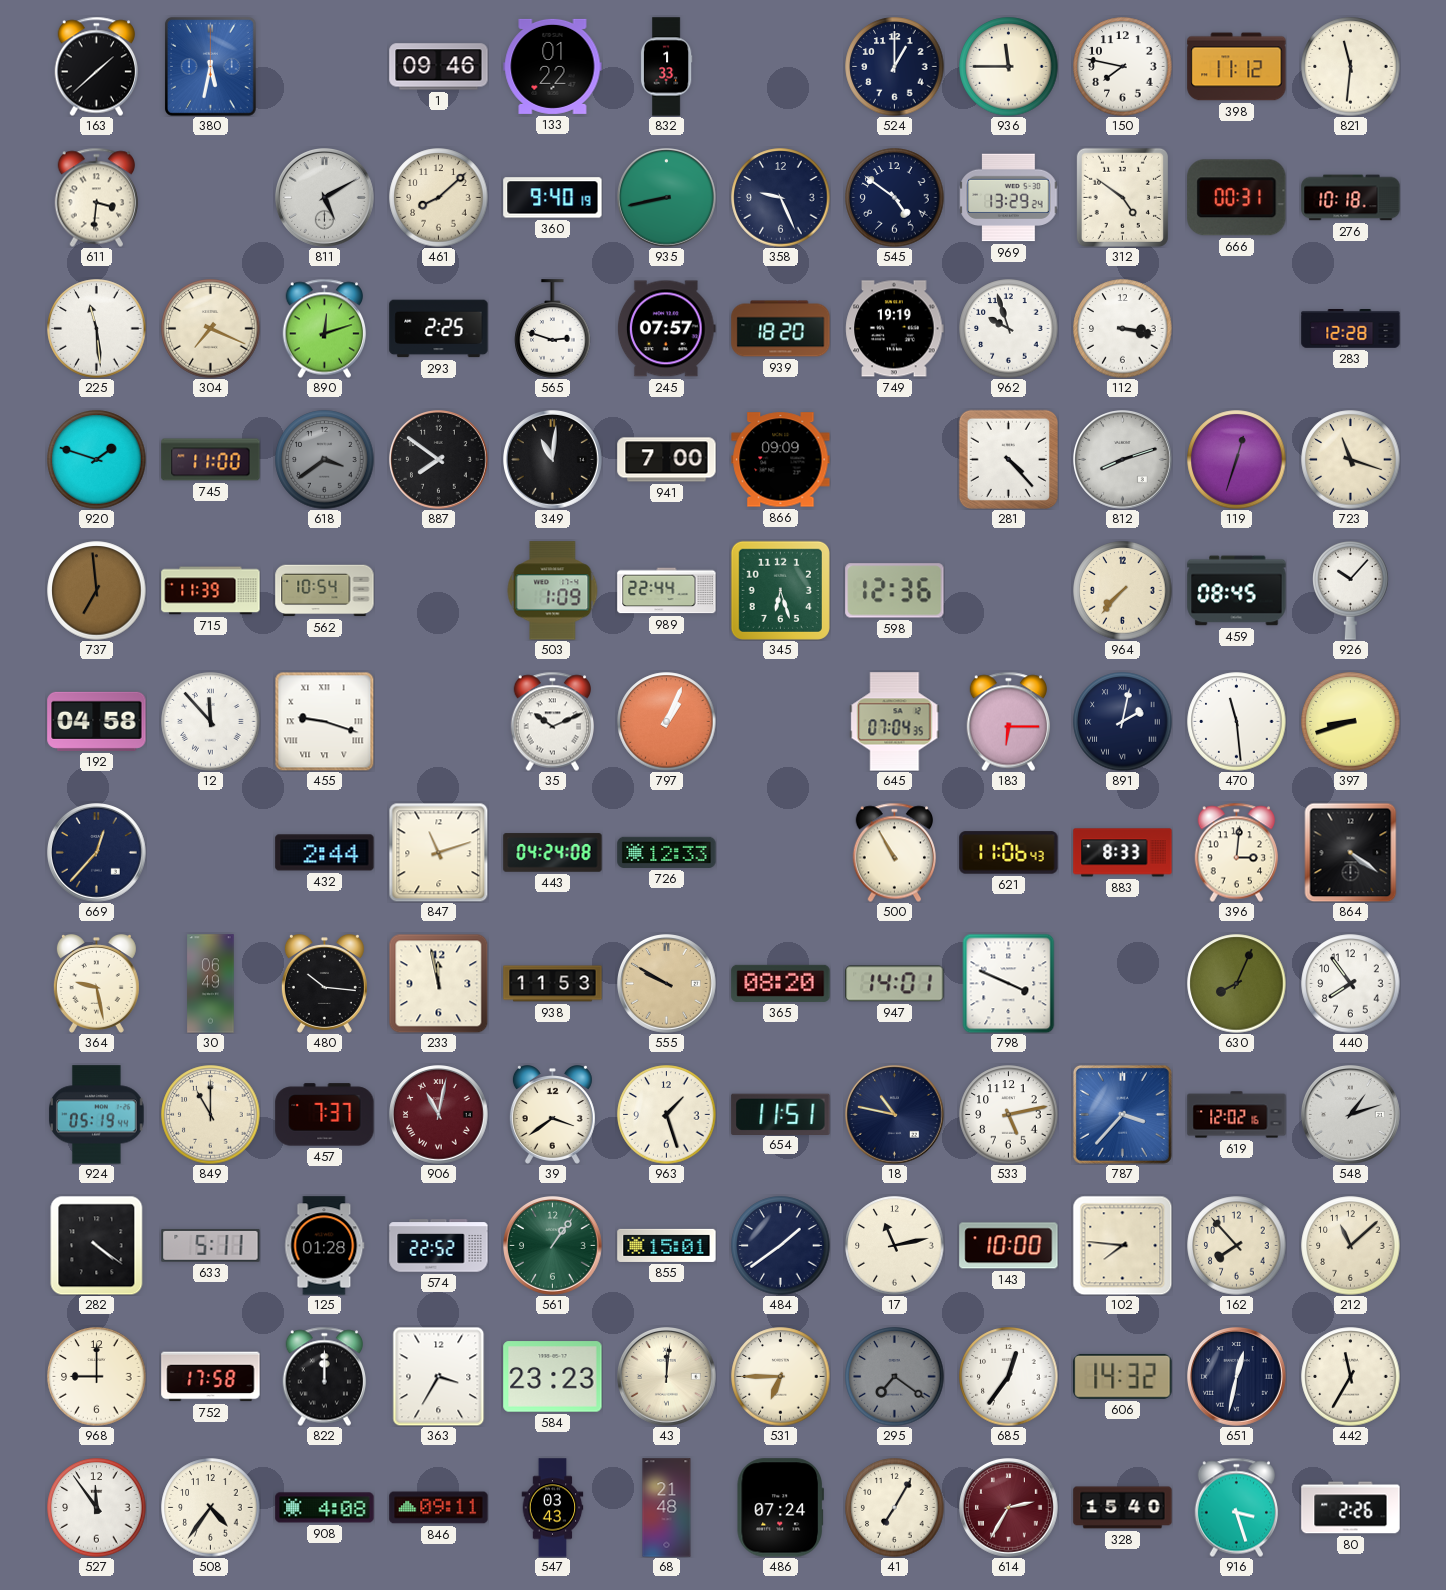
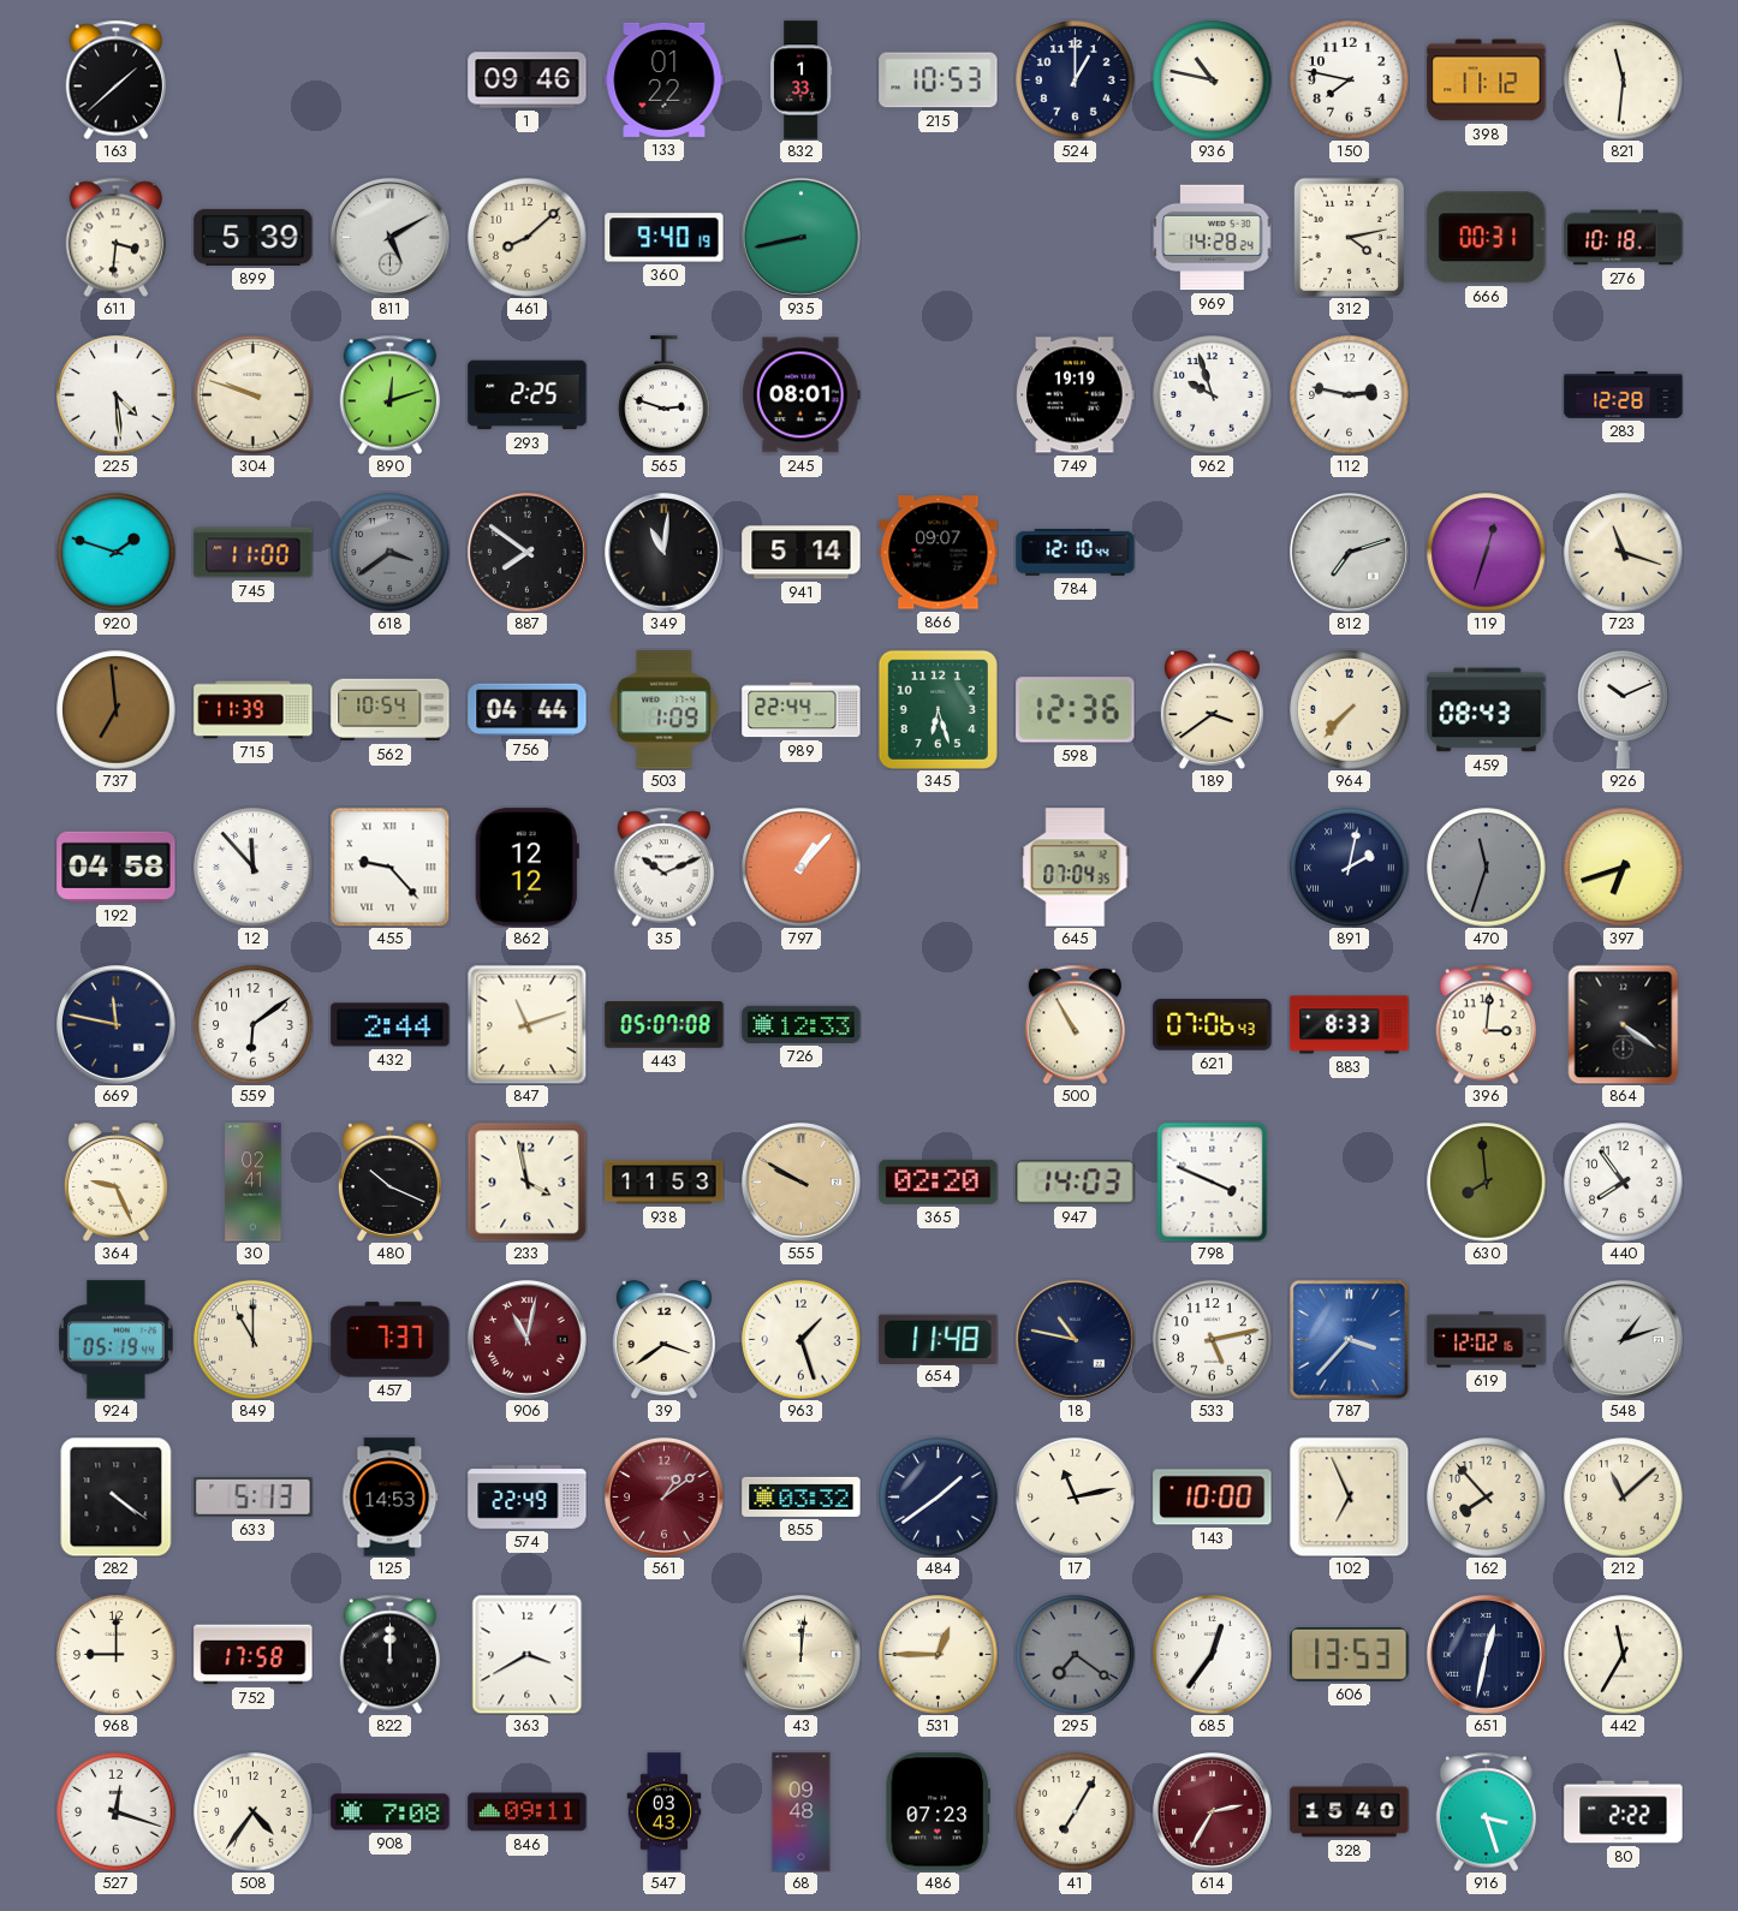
380: 5:32 -> none (210, 66)
215: none -> 10:53 (939, 81)
936: 11:45 -> 10:47 (1213, 81)
899: none -> 5:39 (254, 237)
358: 9:26 -> none (781, 198)
545: 4:51 -> none (895, 198)
969: 13:29 -> 14:28 (1213, 238)
312: 4:51 -> 4:13 (1349, 237)
225: 11:29 -> 4:29 (117, 395)
304: 7:19 -> 9:48 (254, 395)
245: 07:57 -> 08:01 (800, 395)
939: 18:20 -> none (781, 329)
112: 3:17 -> 2:47 (1350, 395)
941: 7:00 -> 5:14 (802, 553)
866: 09:09 -> 09:07 (939, 553)
784: none -> 12:10 (1076, 553)
281: 4:23 -> none (1008, 459)
812: 8:12 -> 7:12 (1350, 553)
756: none -> 04:44 (528, 710)
189: none -> 3:39 (1212, 710)
459: 08:45 -> 08:43 (1487, 710)
926: 10:07 -> 10:11 (1624, 710)
455: 9:18 -> 9:23 (389, 867)
862: none -> 12:12 (526, 868)
797: 1:04 -> 1:07 (802, 868)
183: 6:15 -> none (1008, 721)
470: 11:29 -> 11:33 (1487, 868)
470 dial: white -> grey (1487, 868)
397: 8:42 -> 6:42 (1624, 868)
669: 12:37 -> 11:47 (117, 1025)
559: none -> 6:09 (254, 1025)
443: 04:24 -> 05:07 (665, 1025)
621: 11:06 -> 07:06 (1213, 1025)
364: 9:28 -> 9:26 (115, 1183)
30: 06:49 -> 02:41 (254, 1183)
480: 10:16 -> 10:19 (389, 1183)
233: 11:58 -> 3:58 (526, 1181)
365: 08:20 -> 02:20 (939, 1181)
947: 14:01 -> 14:03 (1076, 1183)
630: 8:04 -> 7:59 (1487, 1183)
654: 11:51 -> 11:48 (939, 1339)
633: 5:11 -> 5:13 (254, 1496)
125: 01:28 -> 14:53 (391, 1498)
574: 22:52 -> 22:49 (528, 1498)
561: 1:06 -> 1:09 (665, 1498)
561 dial: green -> burgundy (665, 1498)
855: 15:01 -> 03:32 (802, 1496)
102: 7:46 -> 6:56 (1349, 1496)
363: 3:35 -> 3:40 (528, 1654)
584: 23:23 -> none (553, 1377)
531: 6:45 -> 12:45 (939, 1655)
606: 14:32 -> 13:53 (1350, 1654)
527: 11:54 -> 12:18 (117, 1812)
908: 4:08 -> 7:08 (391, 1812)
68: 21:48 -> 09:48 (802, 1812)
486: 07:24 -> 07:23 (938, 1812)
80: 2:26 -> 2:22 (1624, 1812)
